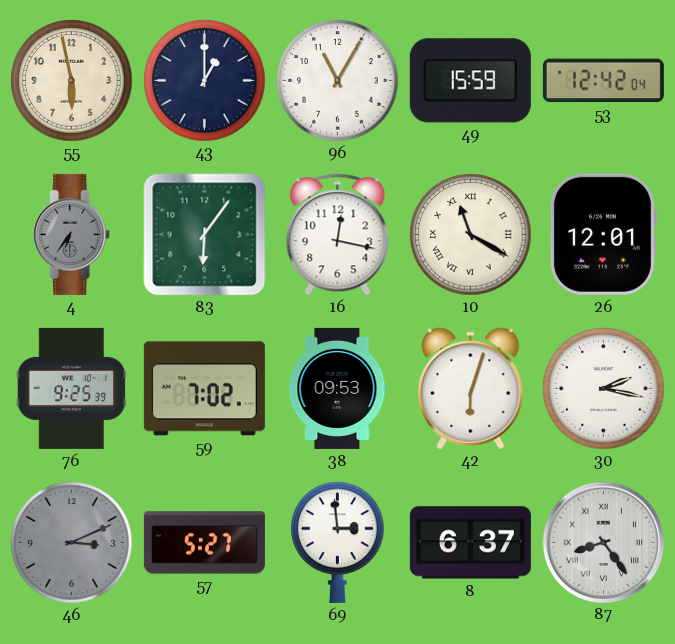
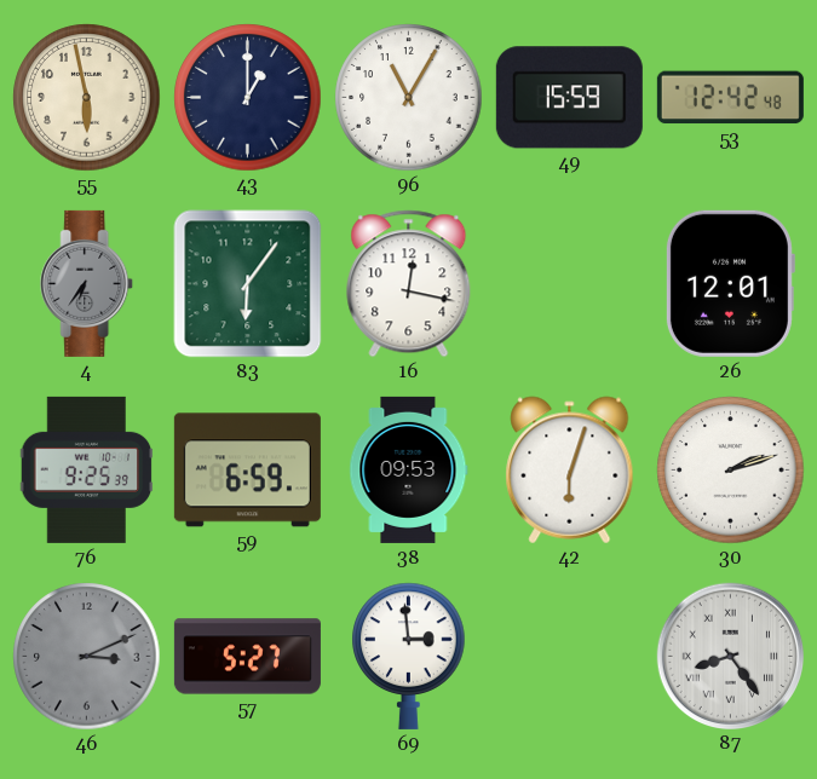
53: 12:42:04 -> 12:42:48 (730, 98)
10: 11:20 -> none (471, 235)
59: 7:02 -> 6:59 (247, 471)
30: 2:17 -> 2:12 (731, 471)
8: 6:37 -> none (470, 543)
